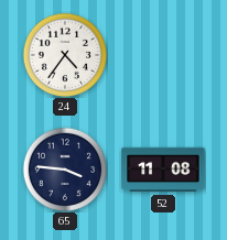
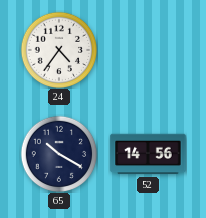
65: 3:46 -> 10:20 (59, 154)
52: 11:08 -> 14:56 (148, 154)
